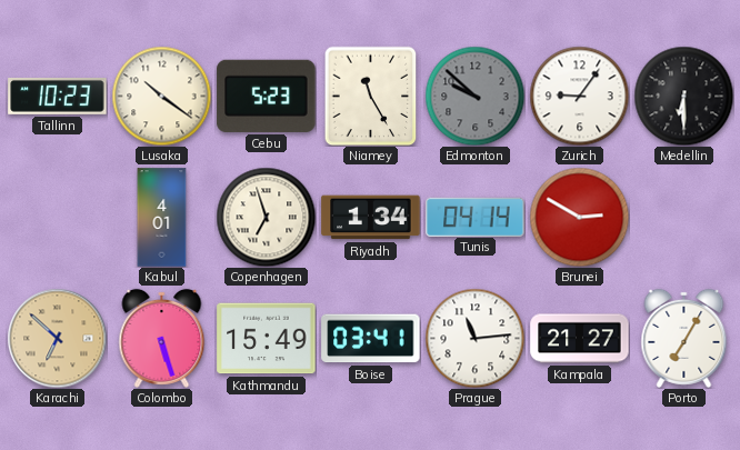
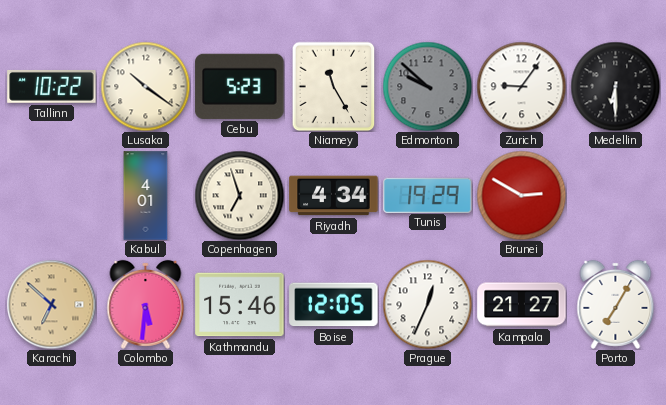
Tallinn: 10:23 -> 10:22 (52, 86)
Riyadh: 1:34 -> 4:34 (334, 196)
Tunis: 04:14 -> 19:29 (428, 195)
Colombo: 5:27 -> 5:31 (146, 304)
Kathmandu: 15:49 -> 15:46 (240, 305)
Boise: 03:41 -> 12:05 (334, 305)
Prague: 11:14 -> 12:34 (427, 304)
